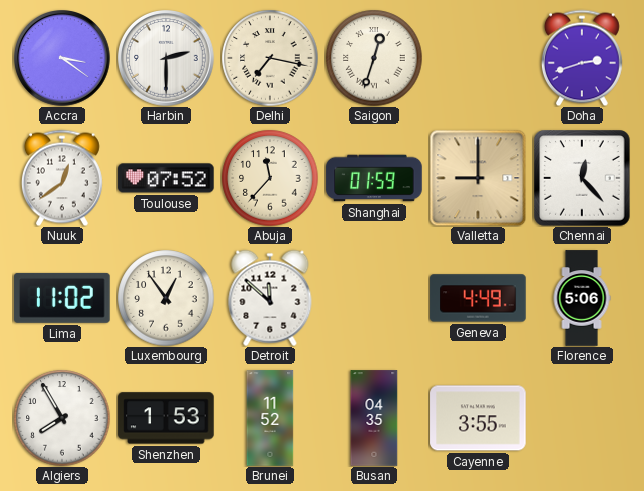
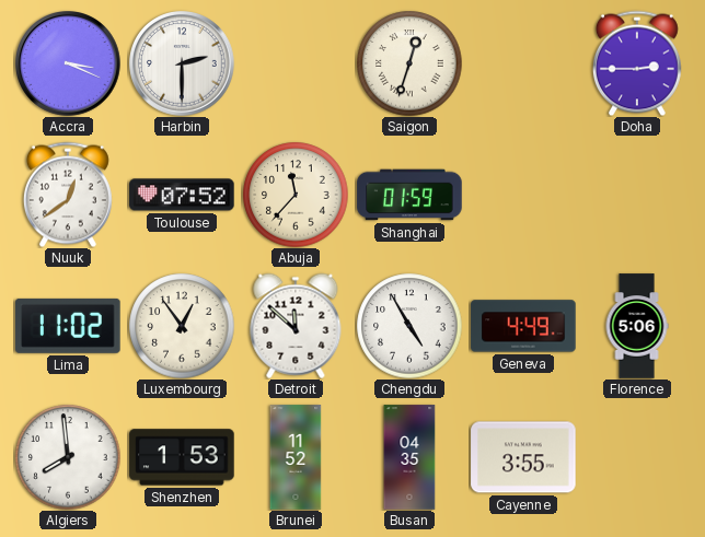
Accra: 3:21 -> 3:19 (68, 63)
Delhi: 7:17 -> none (270, 58)
Doha: 2:42 -> 2:45 (637, 63)
Valletta: 9:00 -> none (478, 178)
Chennai: 12:23 -> none (582, 178)
Chengdu: none -> 4:55 (409, 326)
Algiers: 7:55 -> 7:59 (68, 457)
